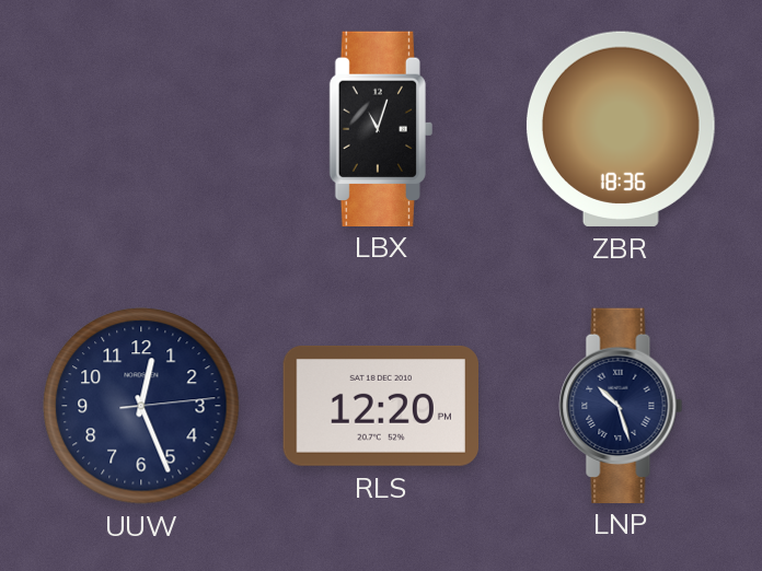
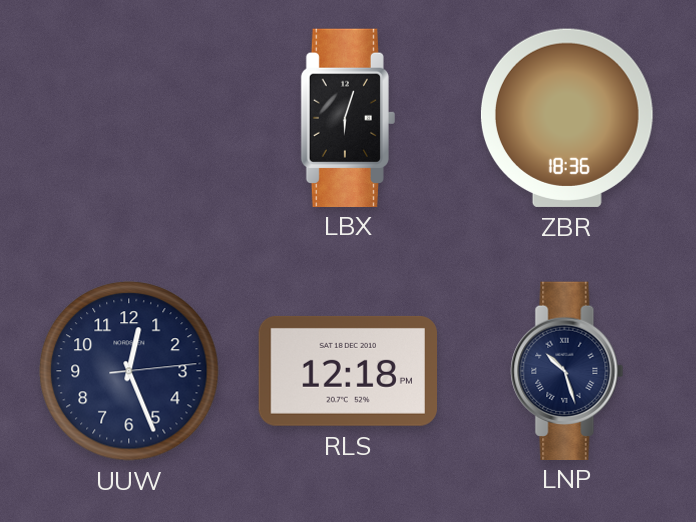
LBX: 11:03 -> 6:03 (348, 117)
RLS: 12:20 -> 12:18 (347, 371)
